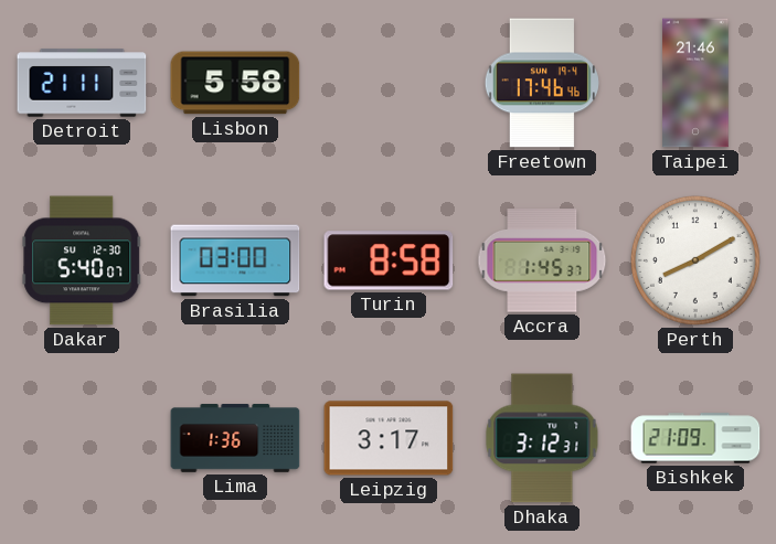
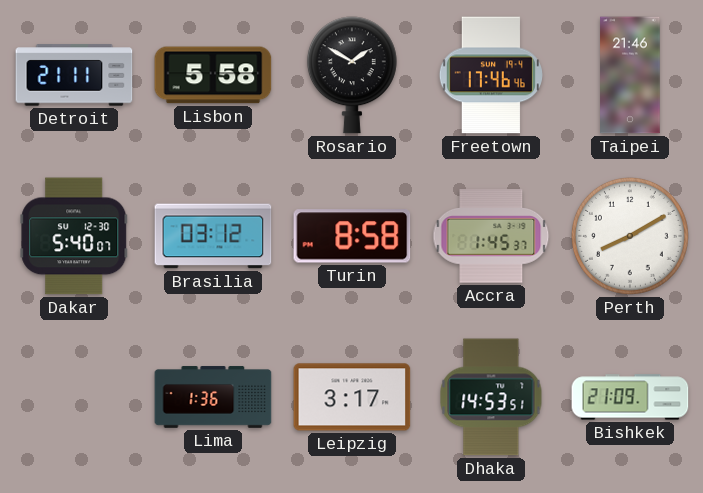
Rosario: none -> 1:50 (352, 75)
Brasilia: 03:00 -> 03:12 (213, 236)
Dhaka: 3:12 -> 14:53 (491, 397)
